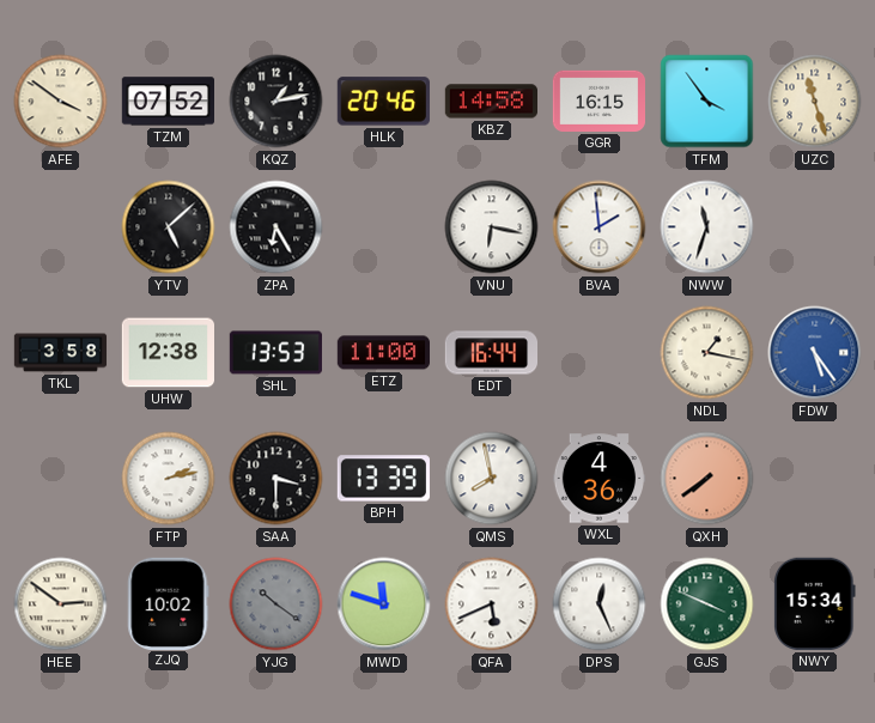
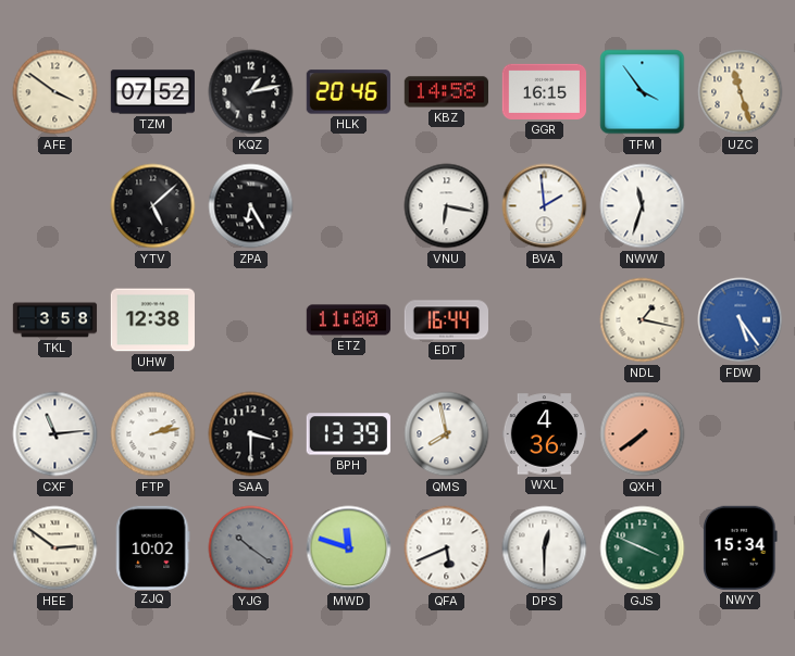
SHL: 13:53 -> none (275, 353)
CXF: none -> 11:14 (55, 434)
DPS: 12:26 -> 12:30 (545, 548)
